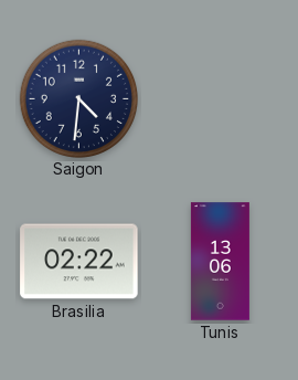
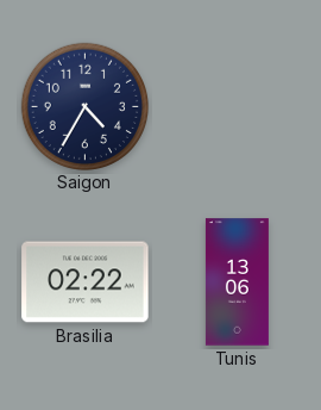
Saigon: 4:31 -> 4:35 (84, 106)
